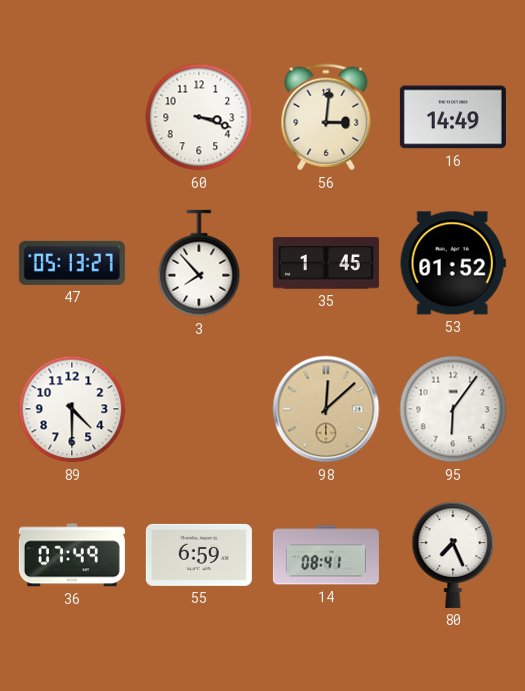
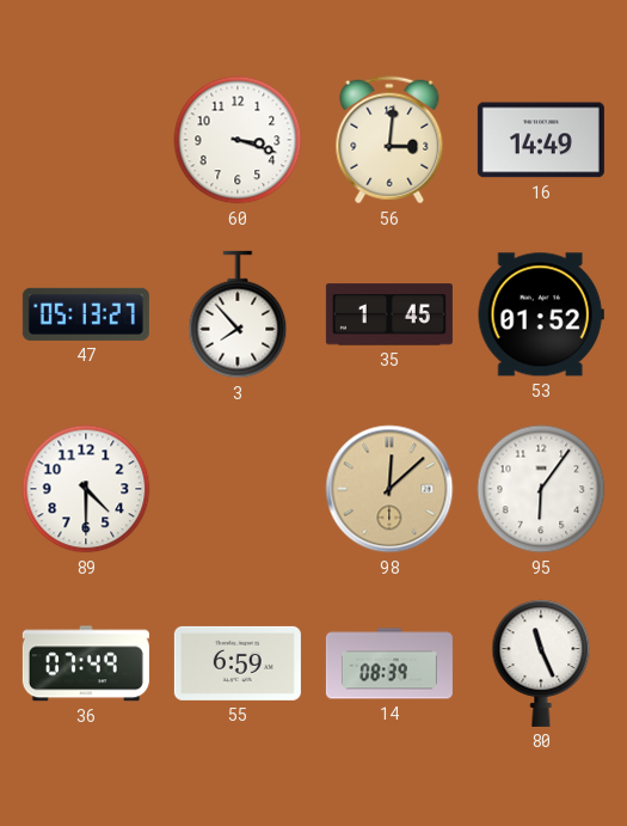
14: 08:41 -> 08:39 (389, 663)
80: 7:26 -> 11:26 (541, 663)
